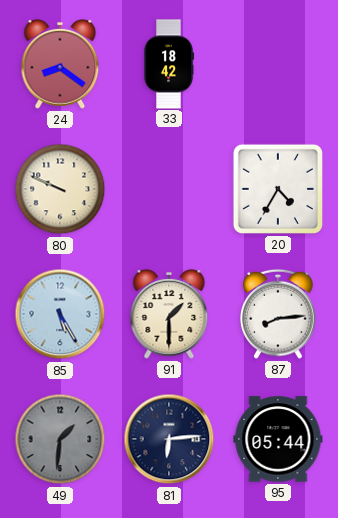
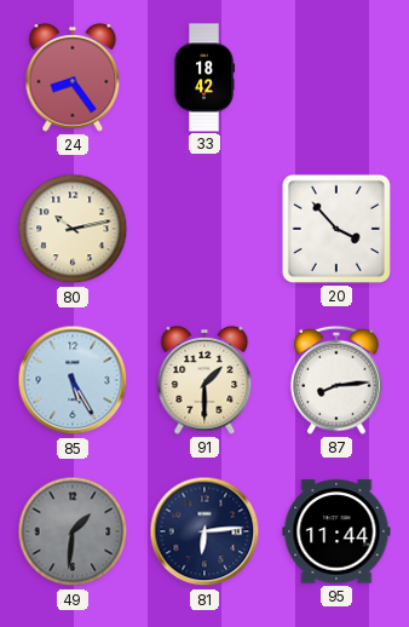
24: 8:21 -> 8:24 (73, 77)
80: 9:49 -> 10:13 (73, 229)
20: 4:35 -> 3:53 (336, 229)
95: 05:44 -> 11:44 (336, 531)
